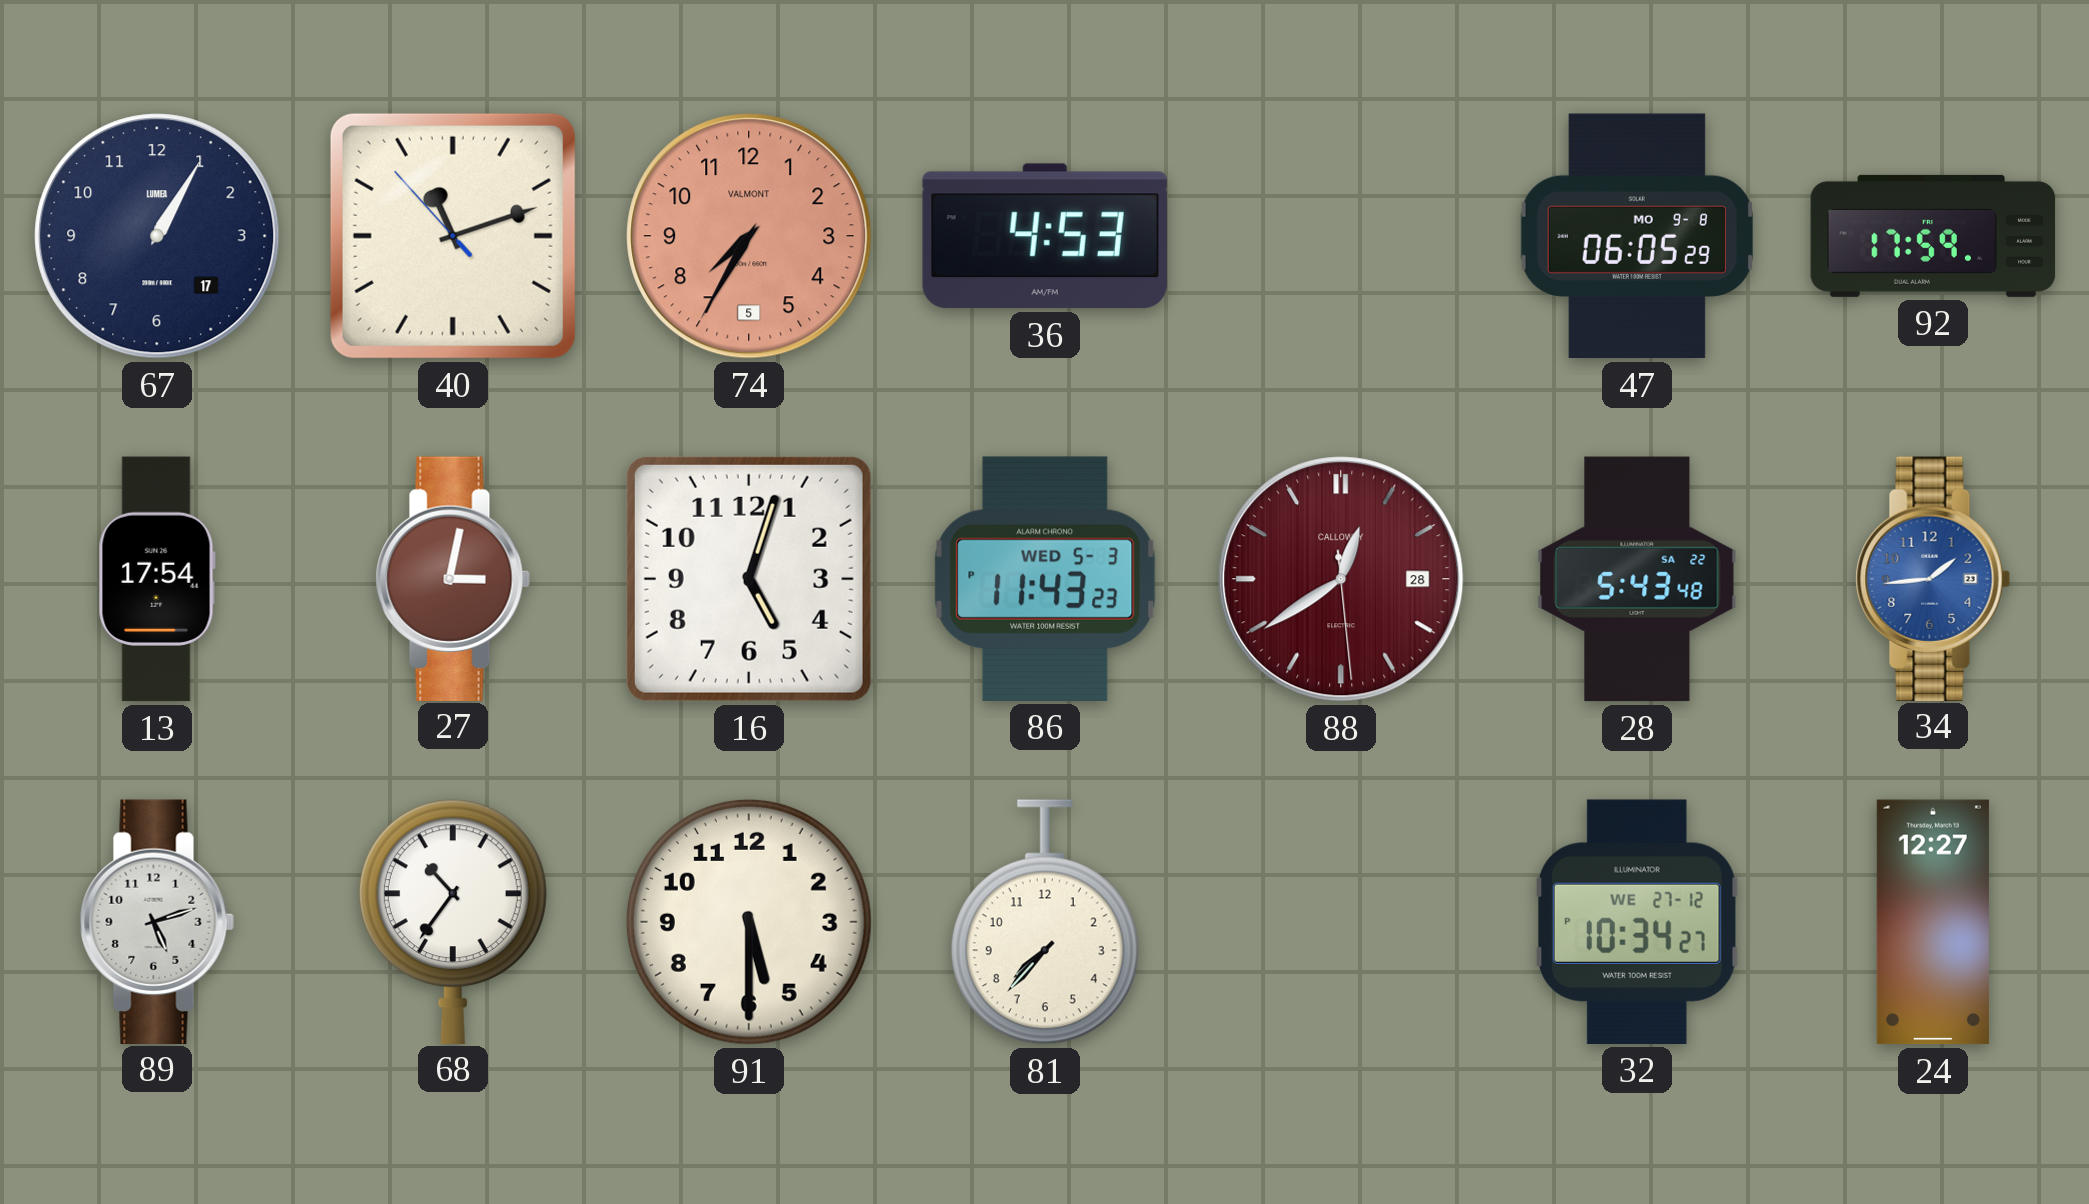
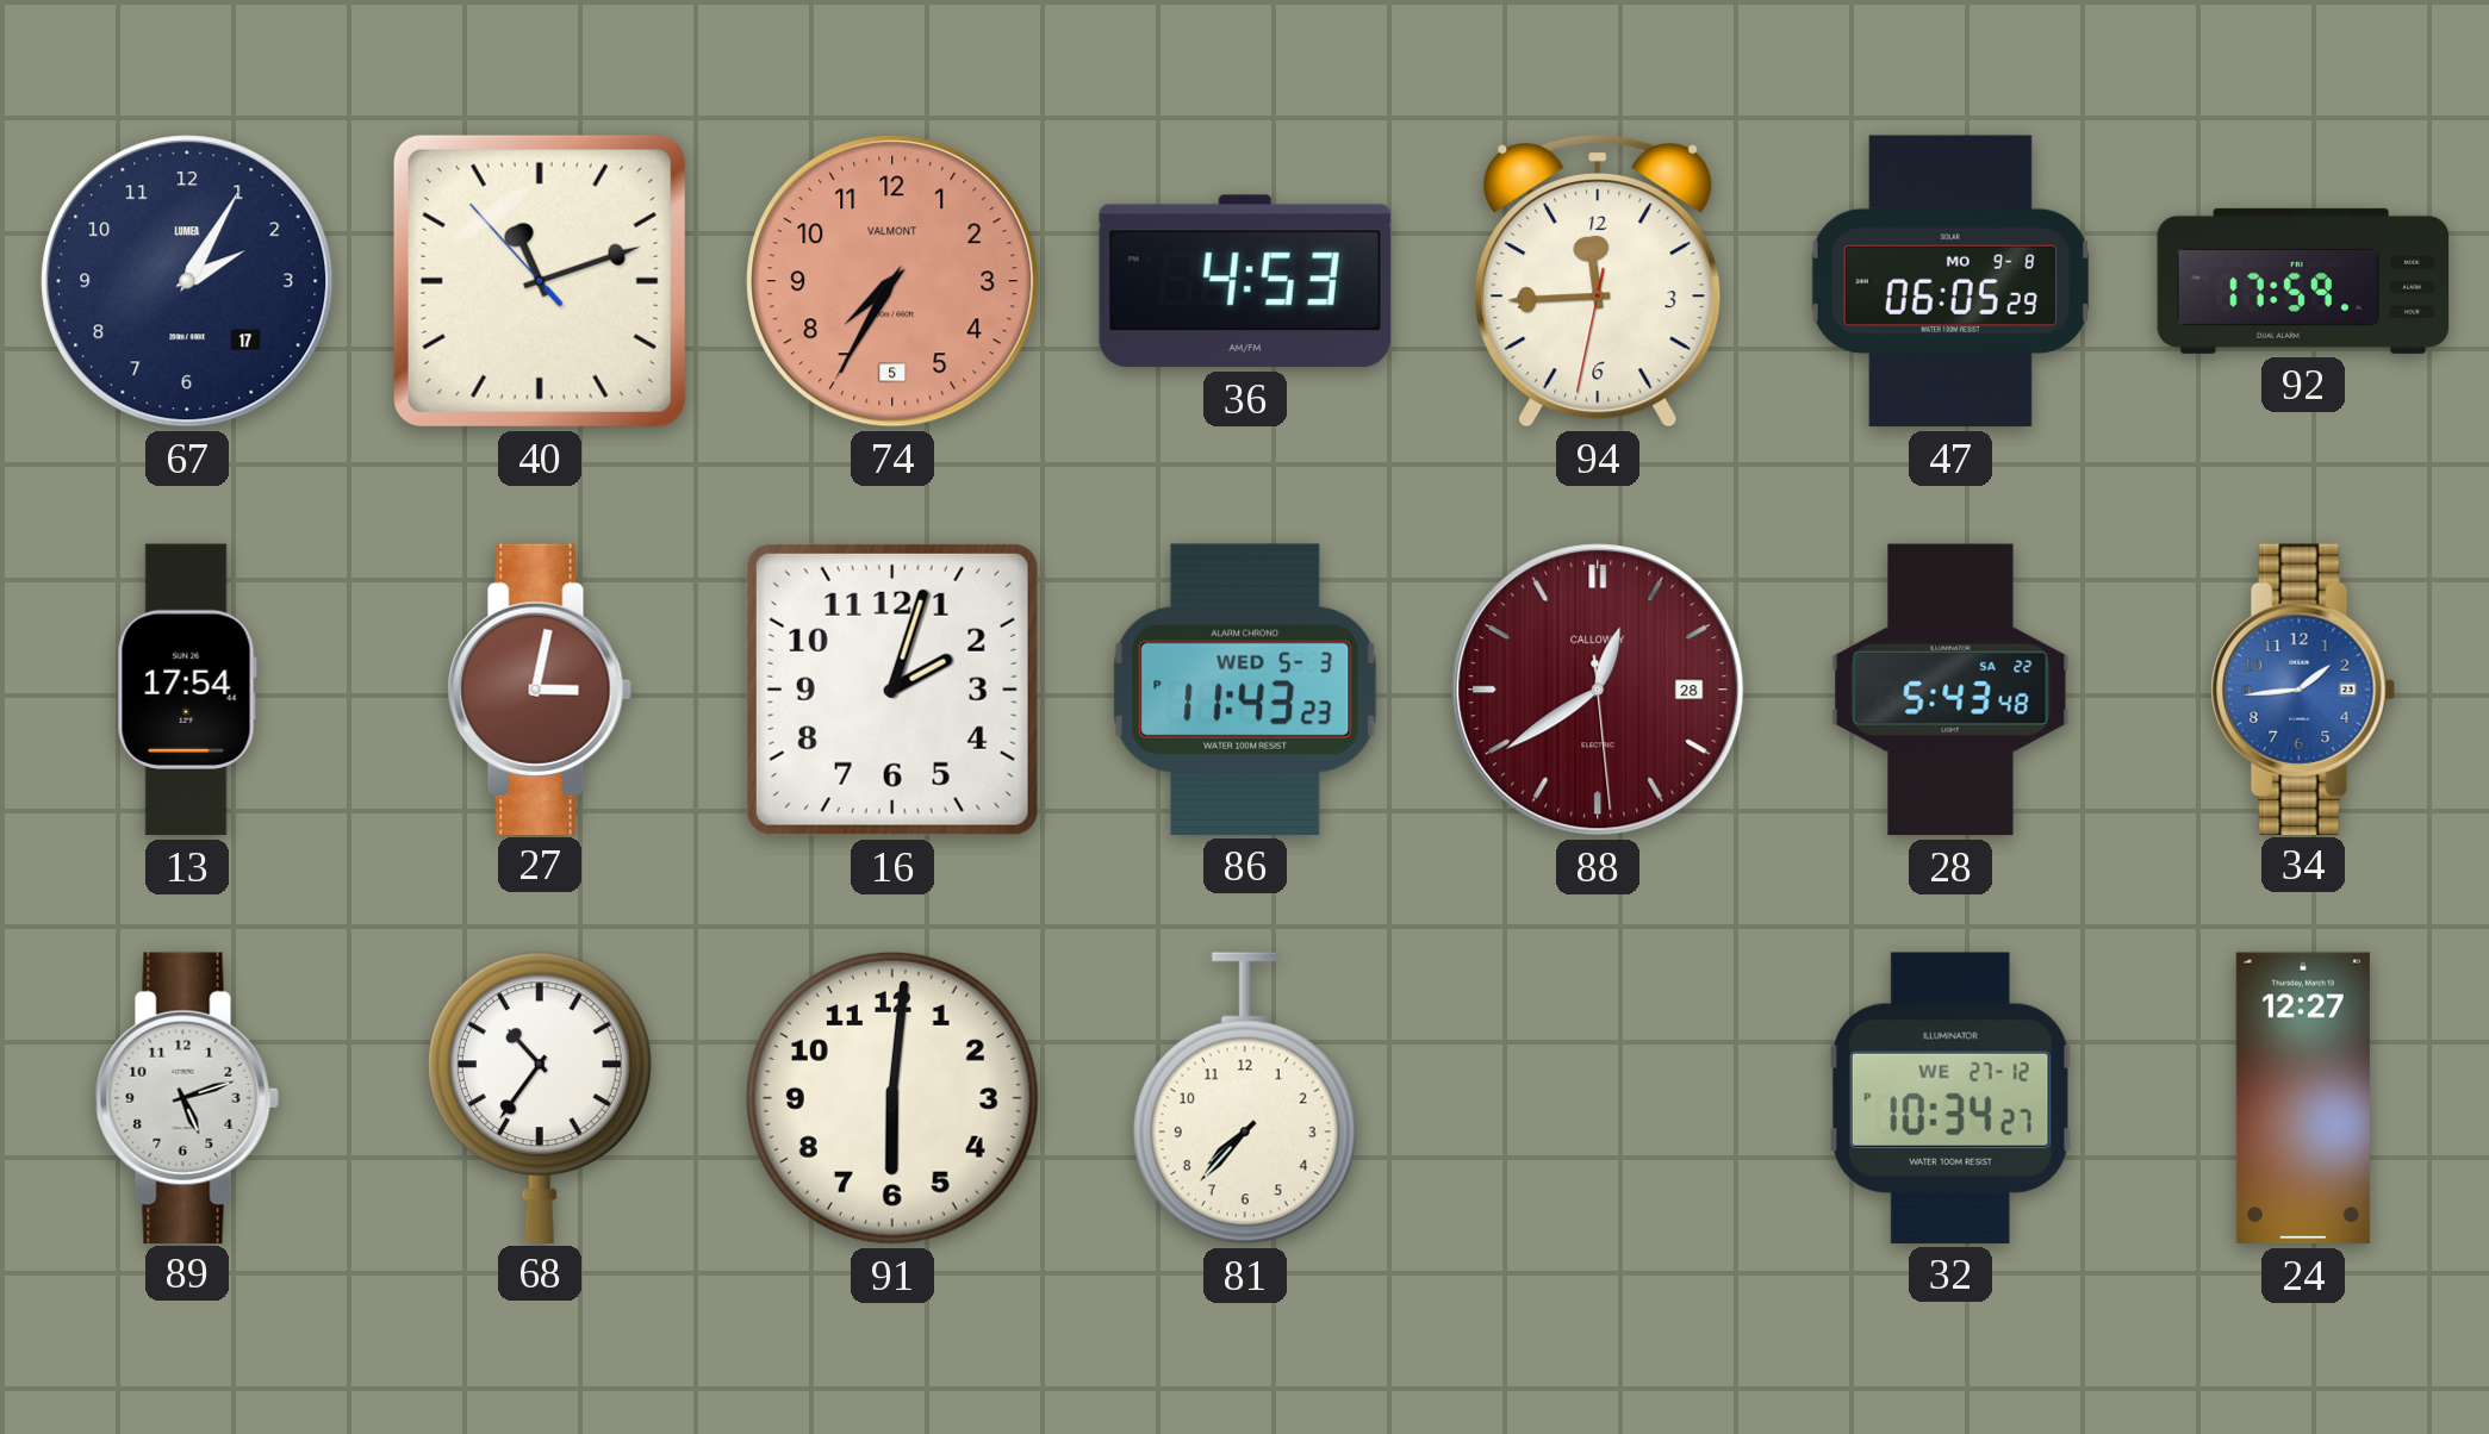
67: 1:05 -> 2:05 (187, 281)
94: none -> 11:44 (1598, 281)
16: 5:03 -> 2:03 (892, 690)
91: 5:30 -> 6:01 (892, 1098)
